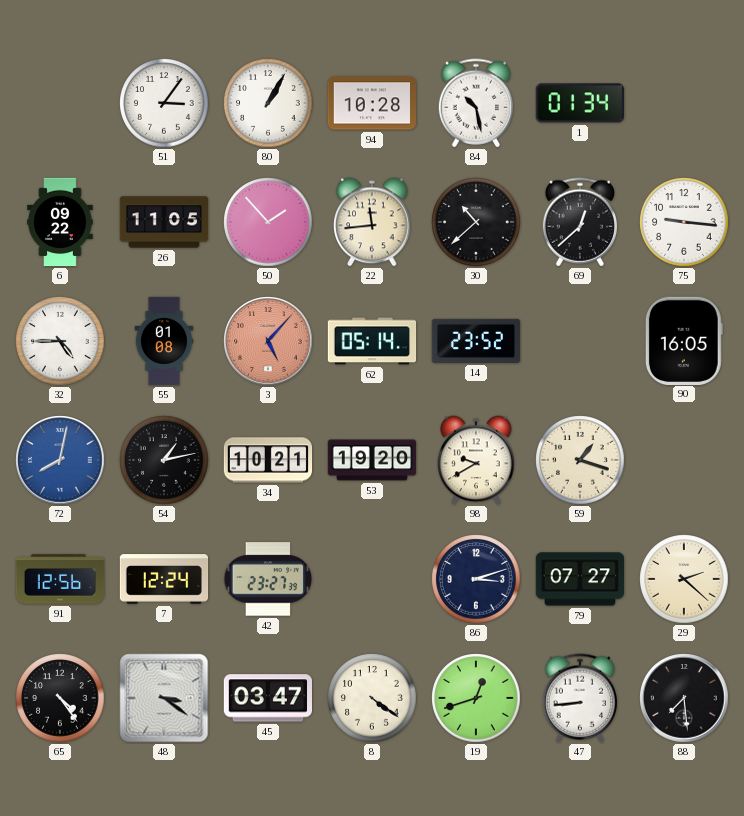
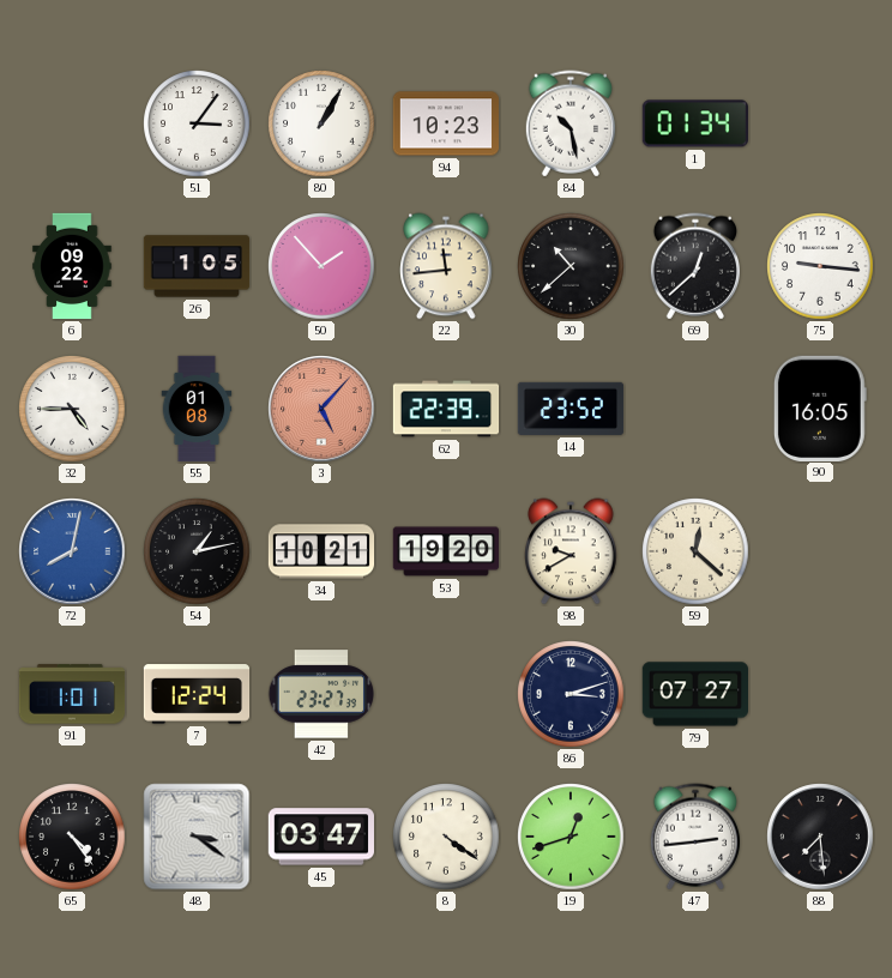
94: 10:28 -> 10:23 (446, 123)
26: 11:05 -> 1:05 (197, 266)
62: 05:14 -> 22:39 (446, 409)
59: 1:18 -> 12:22 (695, 551)
91: 12:56 -> 1:01 (72, 694)
29: 2:22 -> none (684, 579)
47: 8:44 -> 2:44 (694, 837)
